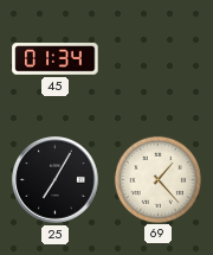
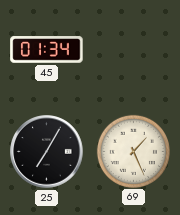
69: 1:23 -> 1:26 (133, 151)
